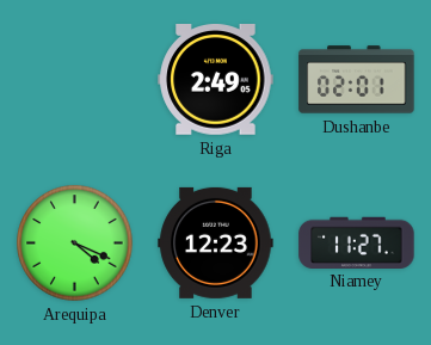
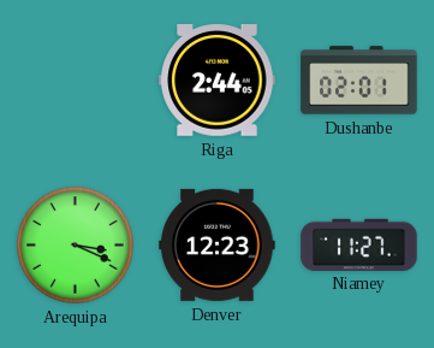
Riga: 2:49 -> 2:44 (218, 81)
Arequipa: 4:19 -> 3:19 (76, 246)
